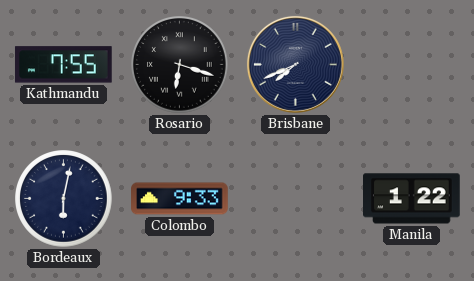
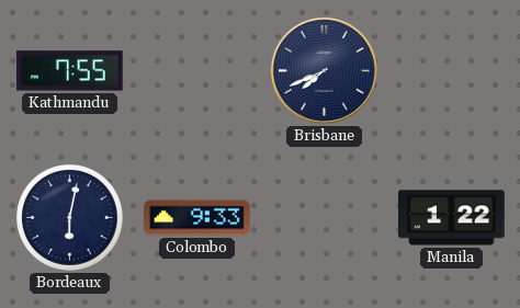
Rosario: 6:18 -> none (180, 65)
